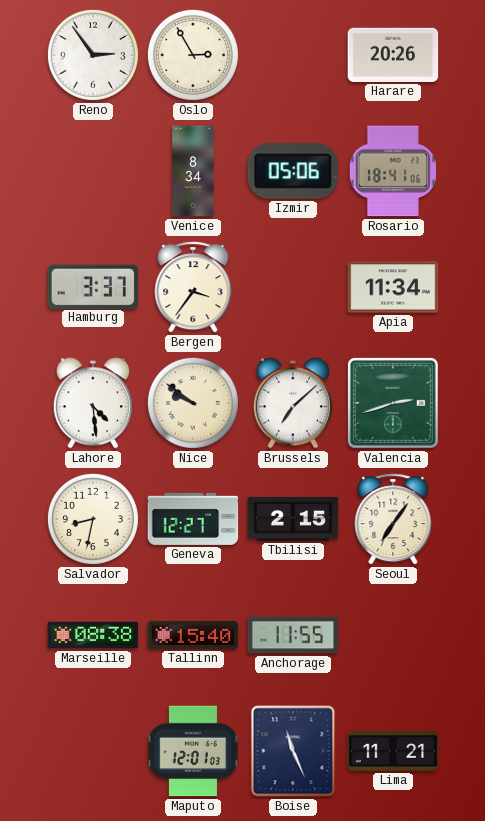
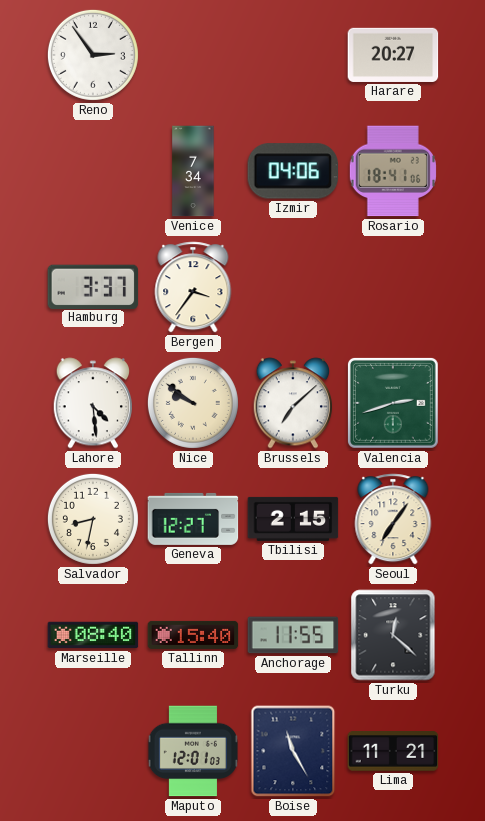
Oslo: 2:55 -> none (193, 55)
Harare: 20:26 -> 20:27 (393, 55)
Venice: 8:34 -> 7:34 (193, 171)
Izmir: 05:06 -> 04:06 (293, 171)
Apia: 11:34 -> none (393, 287)
Marseille: 08:38 -> 08:40 (93, 635)
Turku: none -> 12:22 (393, 635)
Boise: 11:26 -> 11:25 (293, 751)
